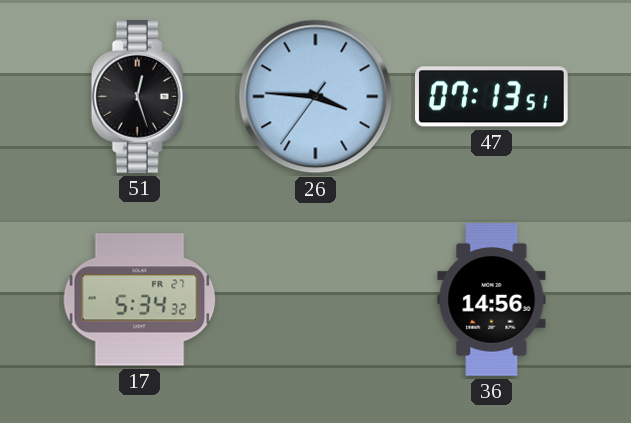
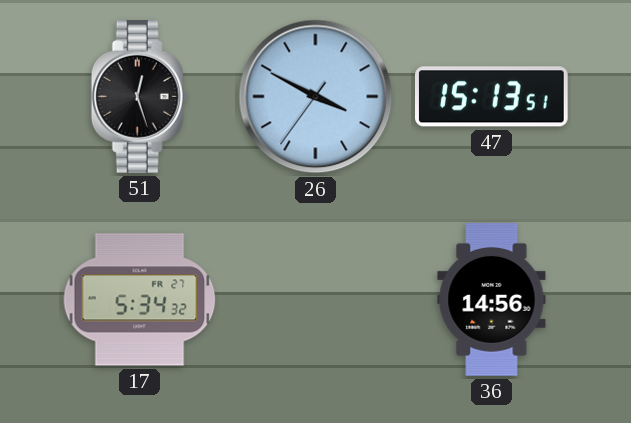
26: 3:45 -> 3:49 (316, 97)
47: 07:13 -> 15:13 (492, 97)
